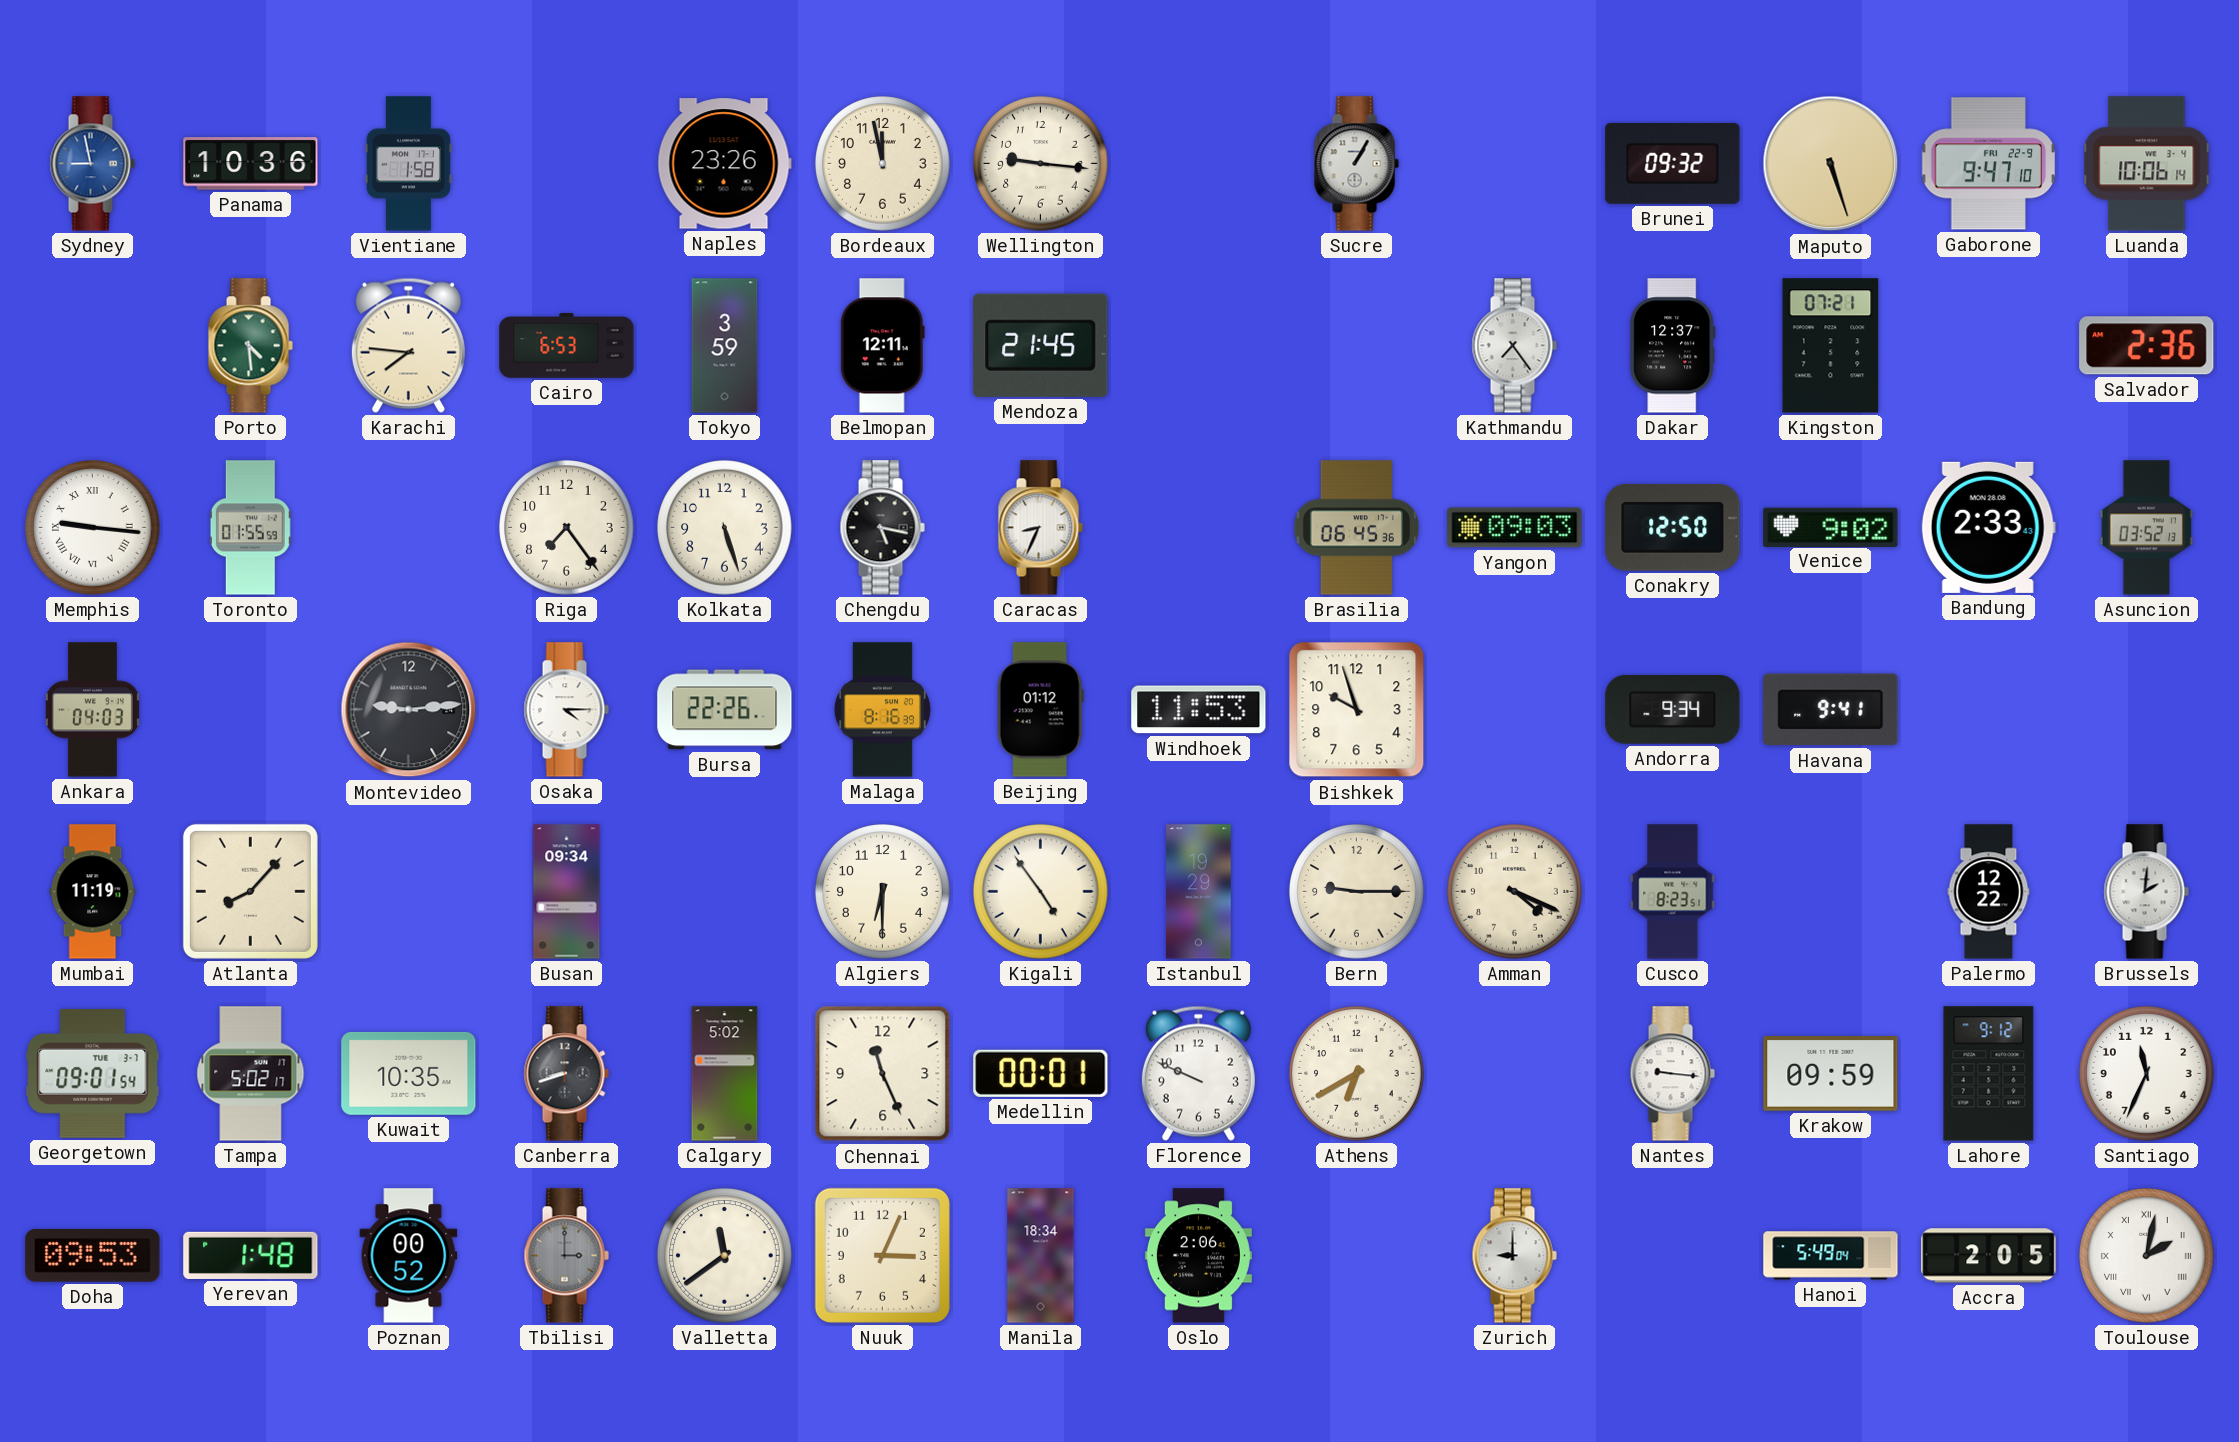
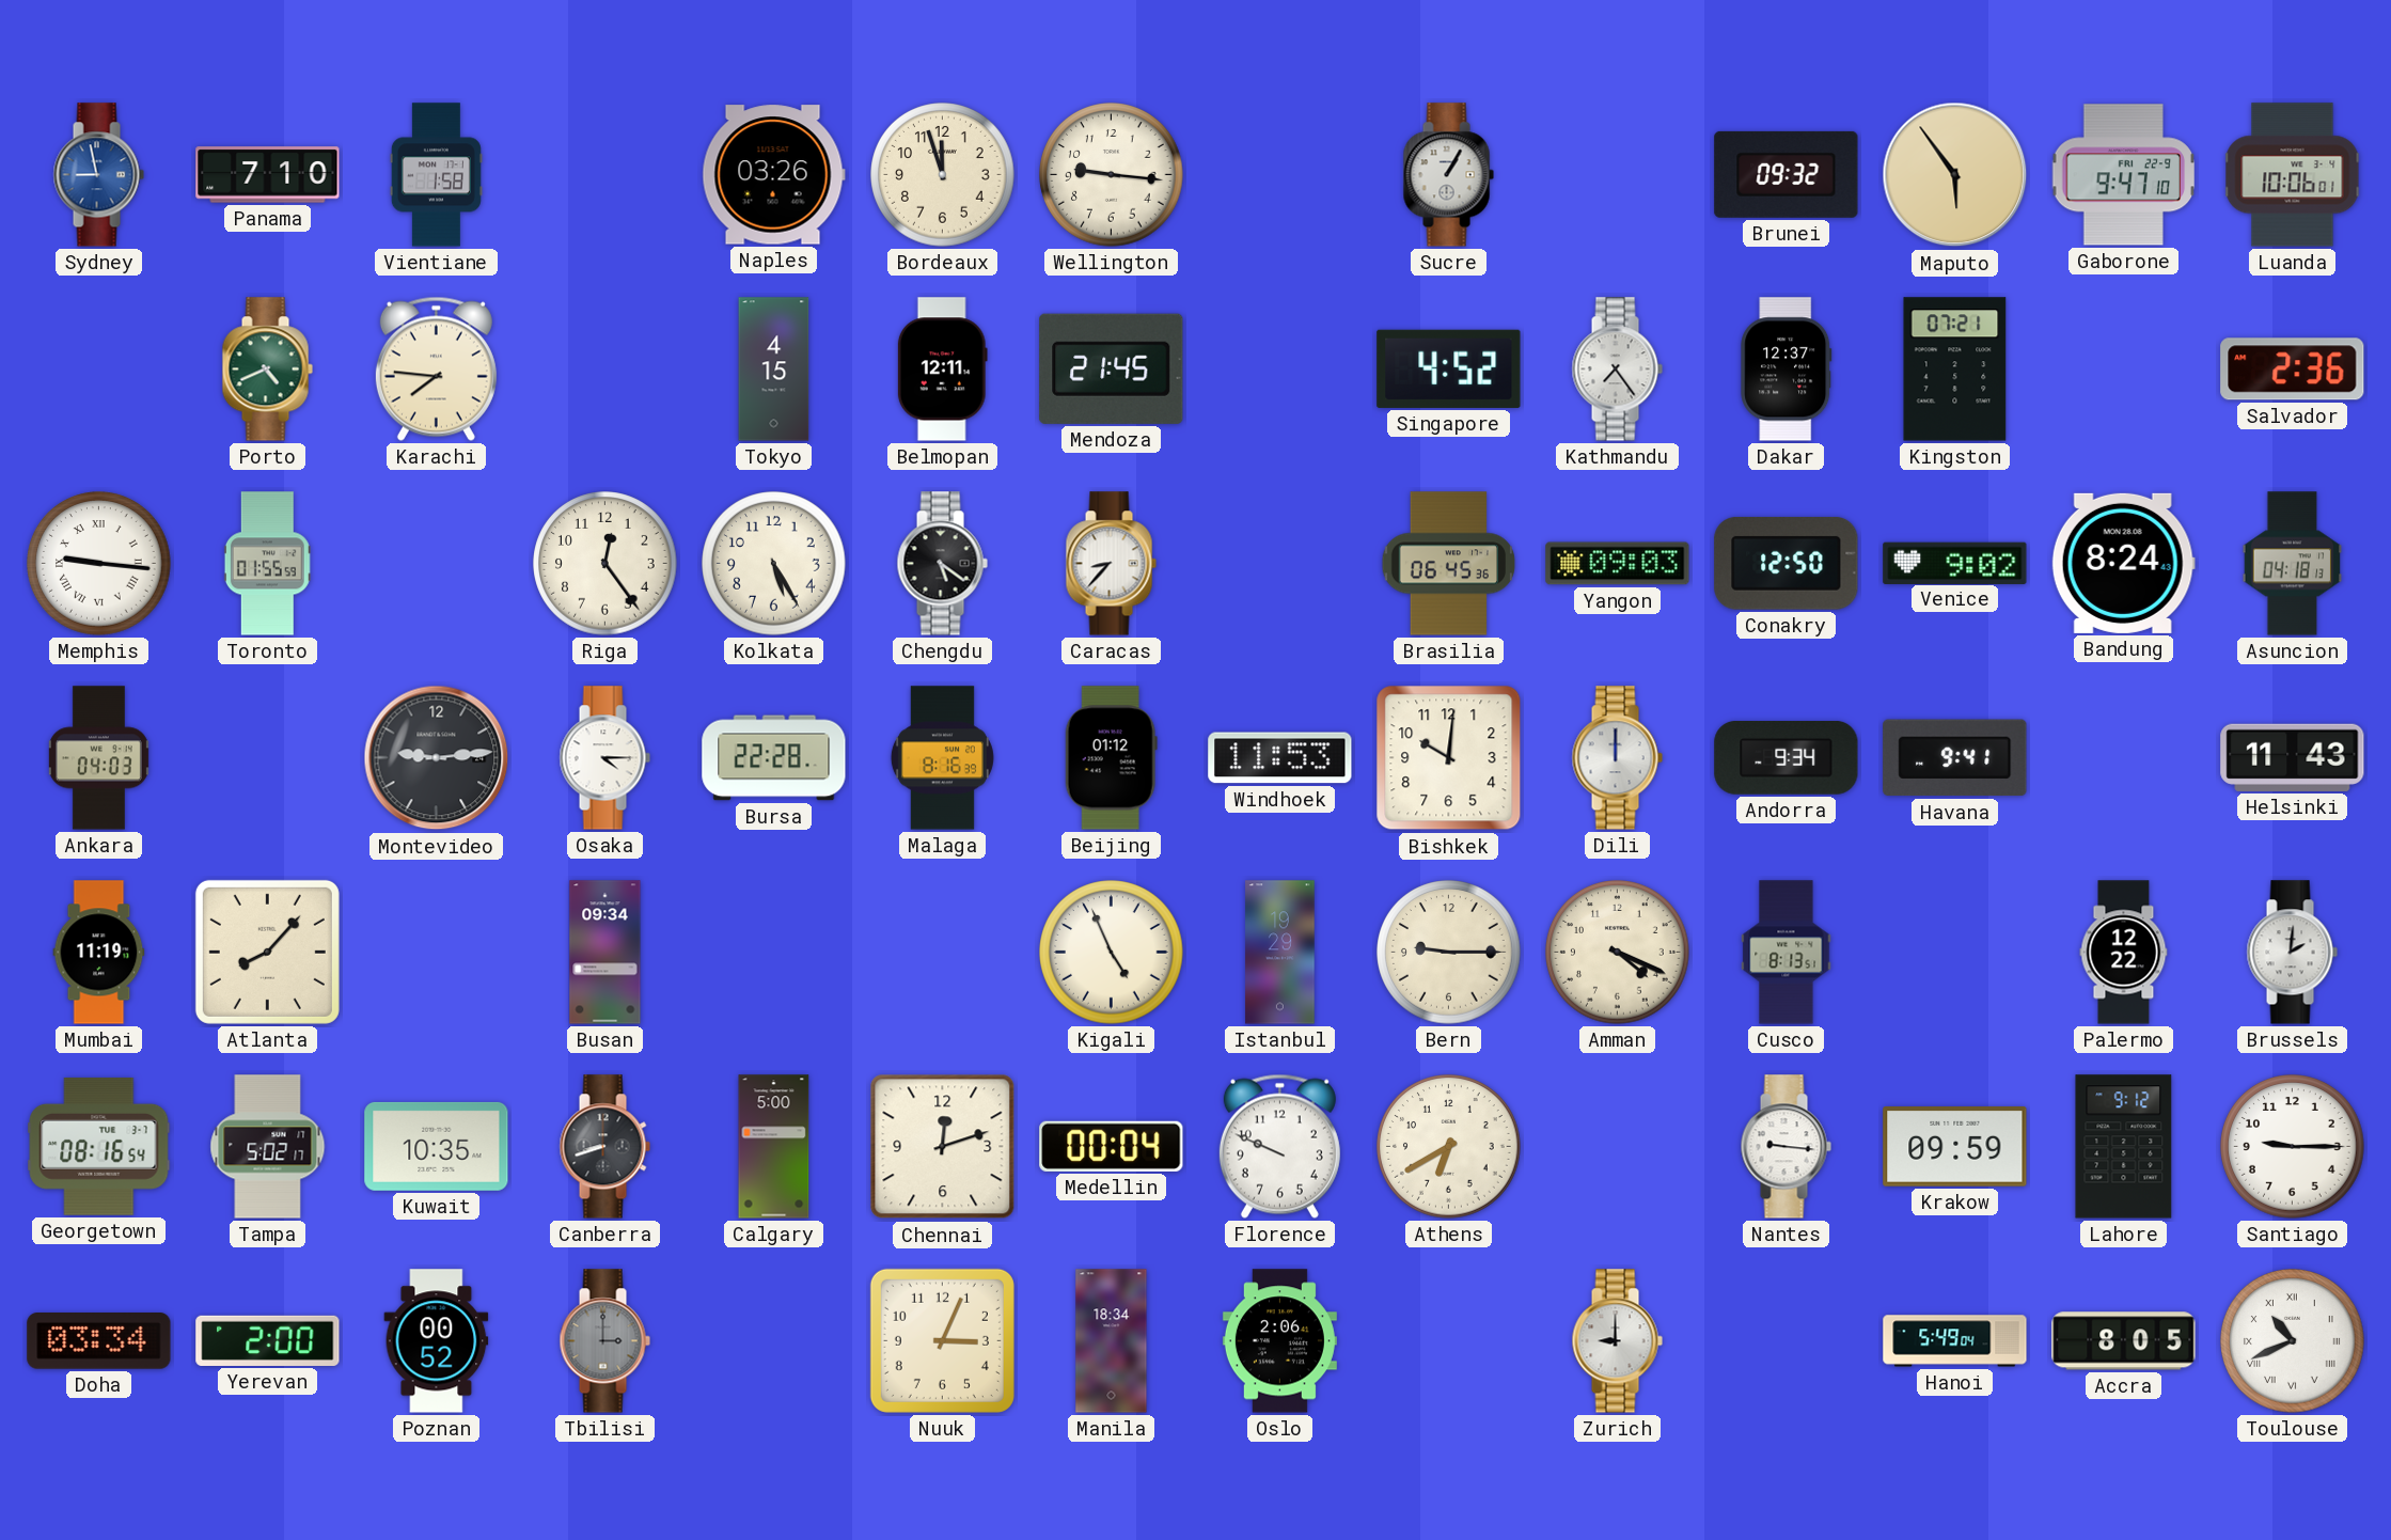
Panama: 10:36 -> 7:10 (268, 175)
Naples: 23:26 -> 03:26 (773, 175)
Bordeaux: 11:58 -> 11:57 (943, 175)
Maputo: 5:27 -> 5:54 (1955, 175)
Luanda: 10:06:14 -> 10:06:01 (2293, 175)
Porto: 4:29 -> 4:41 (267, 370)
Cairo: 6:53 -> none (567, 346)
Tokyo: 3:59 -> 4:15 (774, 370)
Singapore: none -> 4:52 (1449, 368)
Riga: 7:24 -> 12:24 (605, 564)
Kolkata: 5:27 -> 5:25 (774, 564)
Chengdu: 5:17 -> 5:21 (942, 564)
Caracas: 8:34 -> 8:37 (1111, 564)
Bandung: 2:33 -> 8:24 (2123, 563)
Asuncion: 03:52 -> 04:18 (2293, 564)
Bursa: 22:26 -> 22:28 (774, 758)
Bishkek: 9:57 -> 10:01 (1449, 758)
Dili: none -> 12:00 (1617, 758)
Helsinki: none -> 11:43 (2293, 757)
Algiers: 6:30 -> none (883, 892)
Kigali: 4:54 -> 4:56 (1112, 953)
Cusco: 8:23 -> 8:13 (1787, 953)
Georgetown: 09:01 -> 08:16 (99, 1146)
Calgary: 5:02 -> 5:00 (774, 1147)
Chennai: 11:26 -> 12:12 (943, 1147)
Medellin: 00:01 -> 00:04 (1112, 1146)
Santiago: 11:34 -> 9:15 (2293, 1147)
Doha: 09:53 -> 03:34 (99, 1341)
Yerevan: 1:48 -> 2:00 (268, 1340)
Valletta: 11:39 -> none (725, 1256)
Accra: 2:05 -> 8:05 (2124, 1341)
Toulouse: 2:02 -> 10:41 (2293, 1341)
